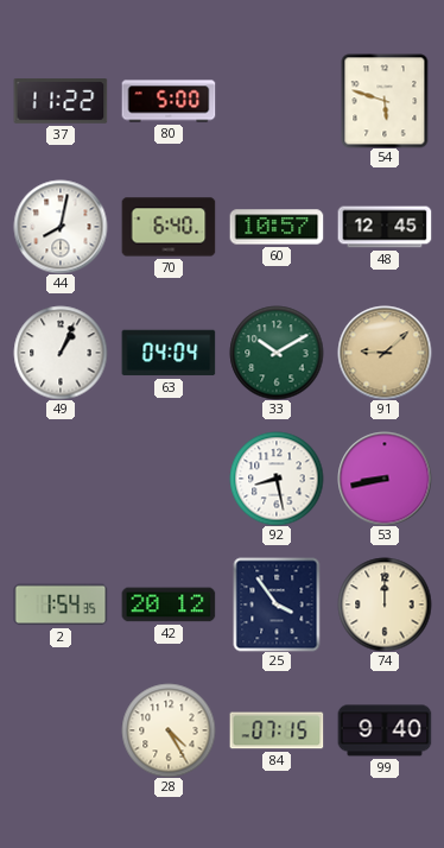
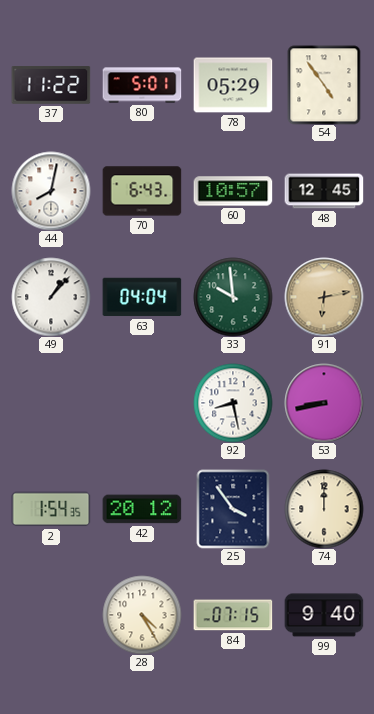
80: 5:00 -> 5:01 (142, 85)
78: none -> 05:29 (233, 85)
54: 5:48 -> 4:54 (324, 85)
70: 6:40 -> 6:43 (142, 191)
49: 1:04 -> 1:07 (51, 297)
33: 10:10 -> 9:59 (233, 297)
91: 9:08 -> 6:13 (324, 297)
